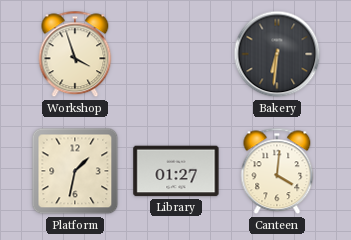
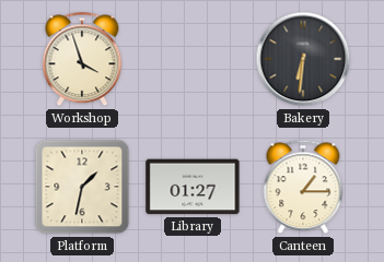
Canteen: 4:01 -> 1:15 (303, 187)
